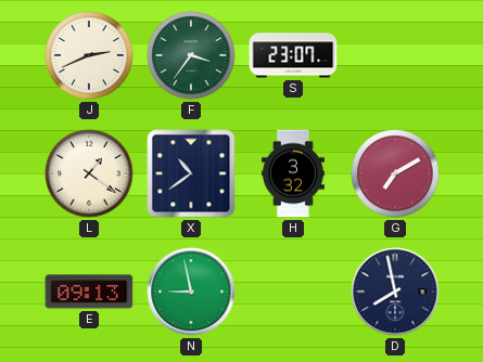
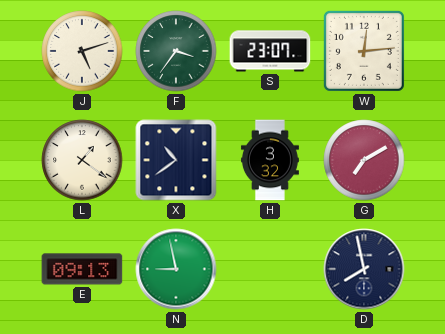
J: 2:41 -> 5:12 (82, 51)
W: none -> 12:14 (364, 51)
